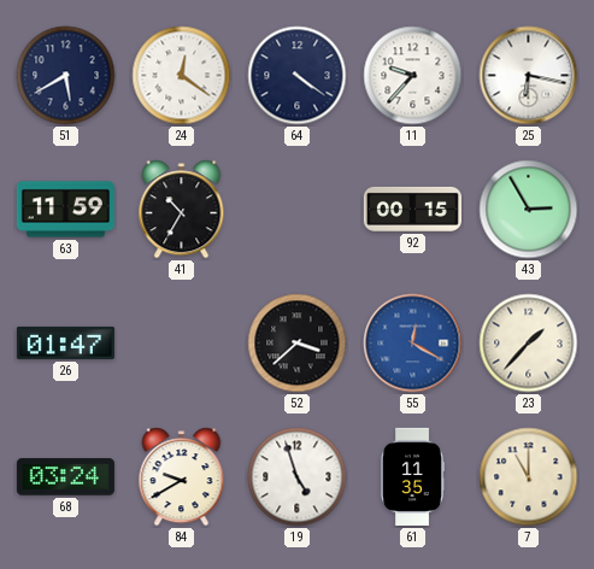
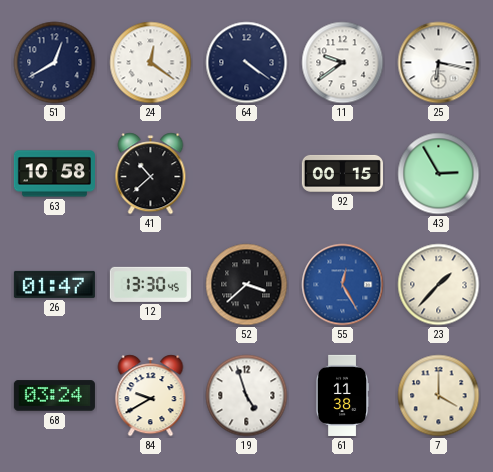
51: 5:40 -> 12:40 (55, 63)
11: 9:37 -> 9:39 (343, 63)
63: 11:59 -> 10:58 (54, 174)
41: 10:35 -> 10:38 (151, 174)
12: none -> 13:30 (150, 284)
55: 12:20 -> 12:25 (343, 285)
61: 11:35 -> 11:38 (342, 395)
7: 11:00 -> 4:00 (439, 396)
